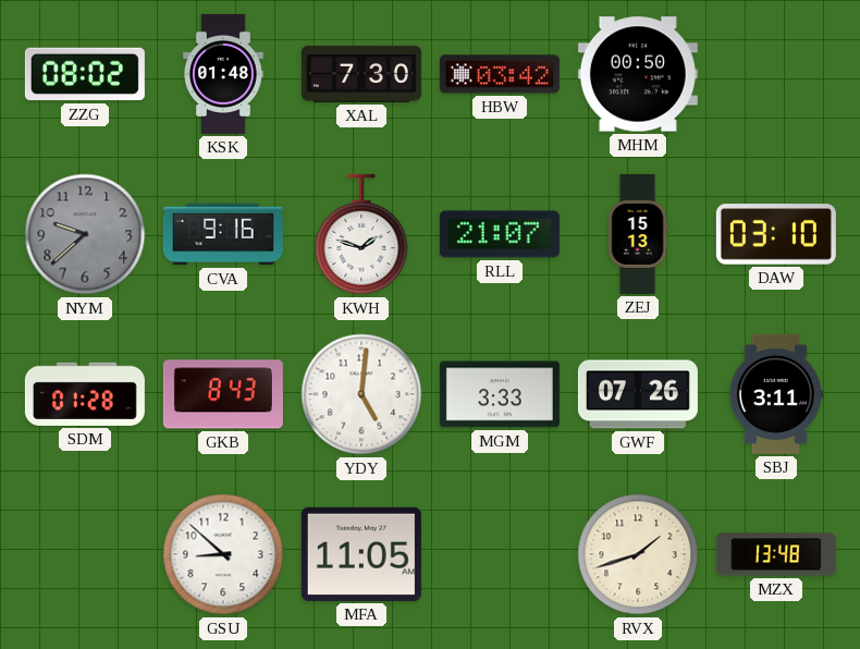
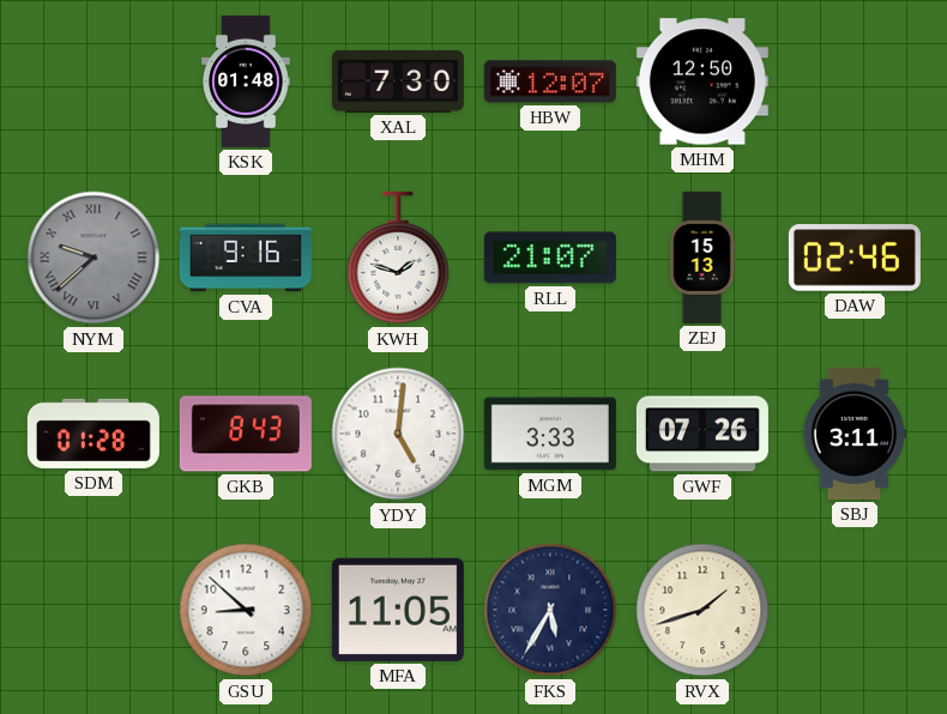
ZZG: 08:02 -> none (85, 74)
HBW: 03:42 -> 12:07 (550, 81)
MHM: 00:50 -> 12:50 (702, 81)
NYM numerals: Arabic -> Roman (94, 258)
DAW: 03:10 -> 02:46 (855, 258)
FKS: none -> 5:35 (550, 610)
MZX: 13:48 -> none (776, 554)
